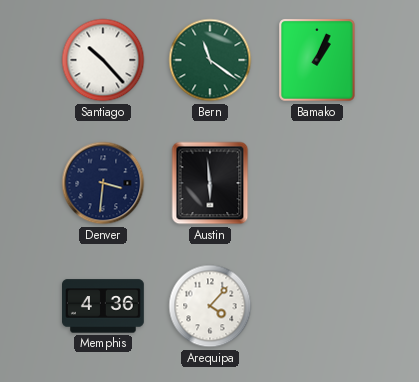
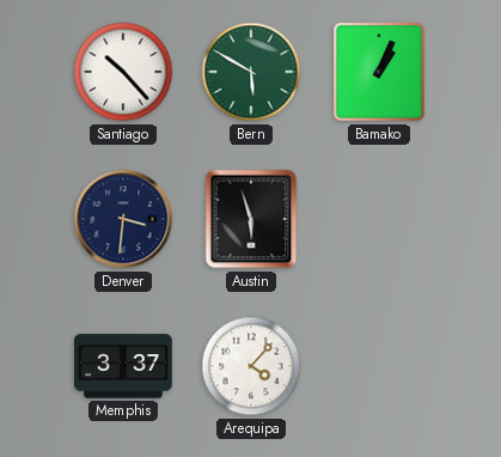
Bern: 11:21 -> 5:50 (251, 72)
Austin: 5:59 -> 5:57 (251, 219)
Memphis: 4:36 -> 3:37 (124, 366)
